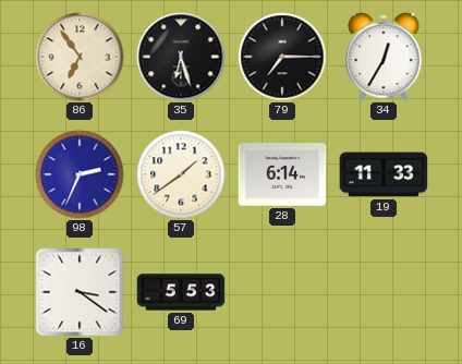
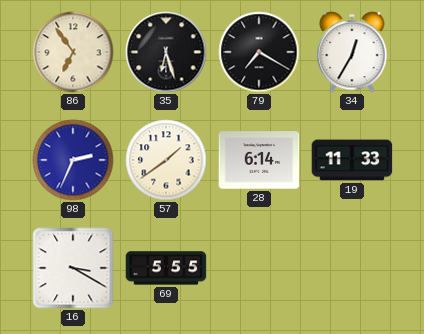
79: 7:15 -> 7:20 (259, 52)
16: 3:21 -> 3:20 (73, 268)
69: 5:53 -> 5:55 (166, 268)
